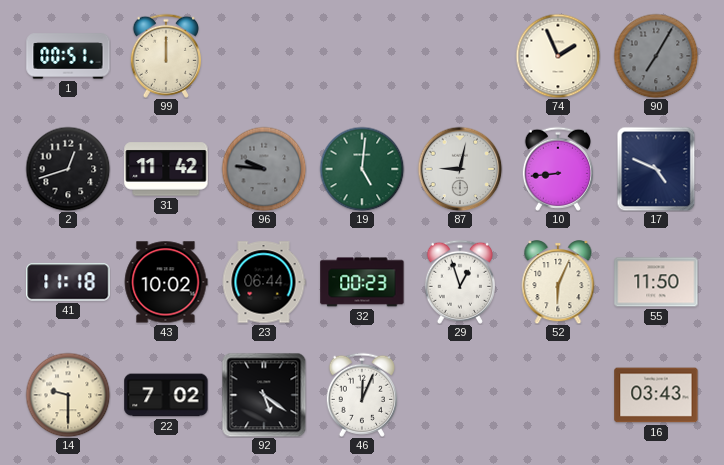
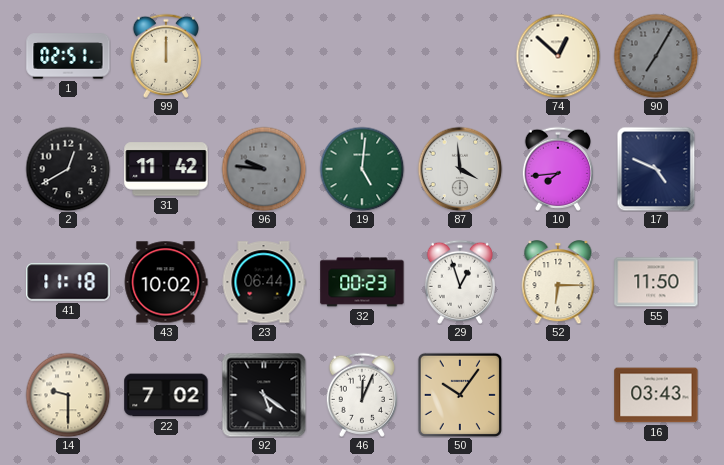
1: 00:51 -> 02:51 (68, 56)
74: 1:56 -> 12:52 (558, 56)
2: 12:42 -> 12:40 (68, 169)
87: 9:02 -> 3:59 (460, 169)
10: 8:44 -> 7:44 (558, 169)
52: 6:04 -> 6:15 (558, 283)
50: none -> 10:06 (460, 395)
